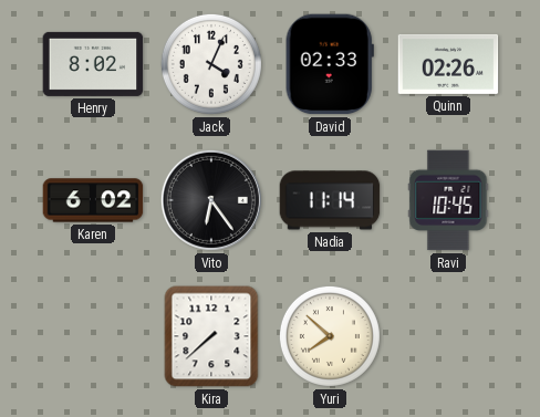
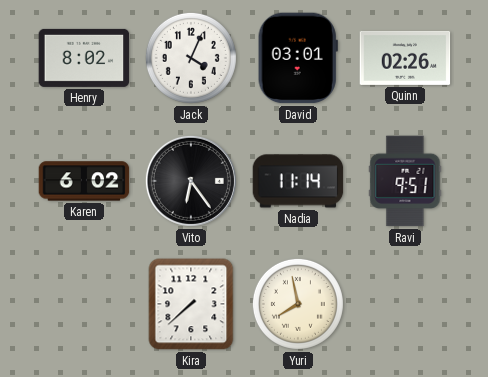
David: 02:33 -> 03:01 (298, 58)
Ravi: 10:45 -> 9:51 (405, 181)
Yuri: 7:52 -> 7:58 (298, 304)
